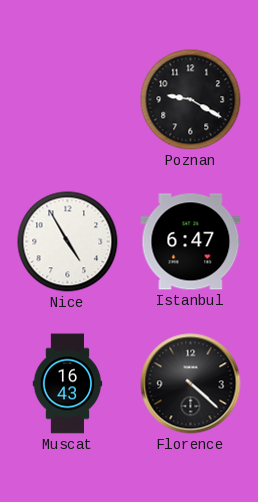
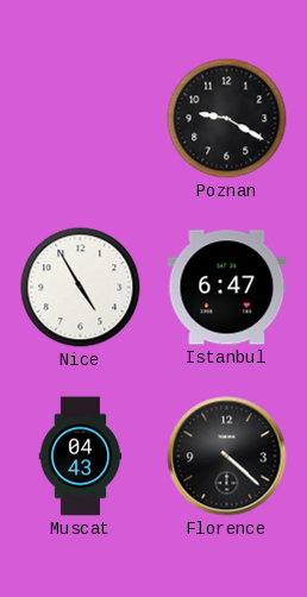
Muscat: 16:43 -> 04:43 (81, 457)
